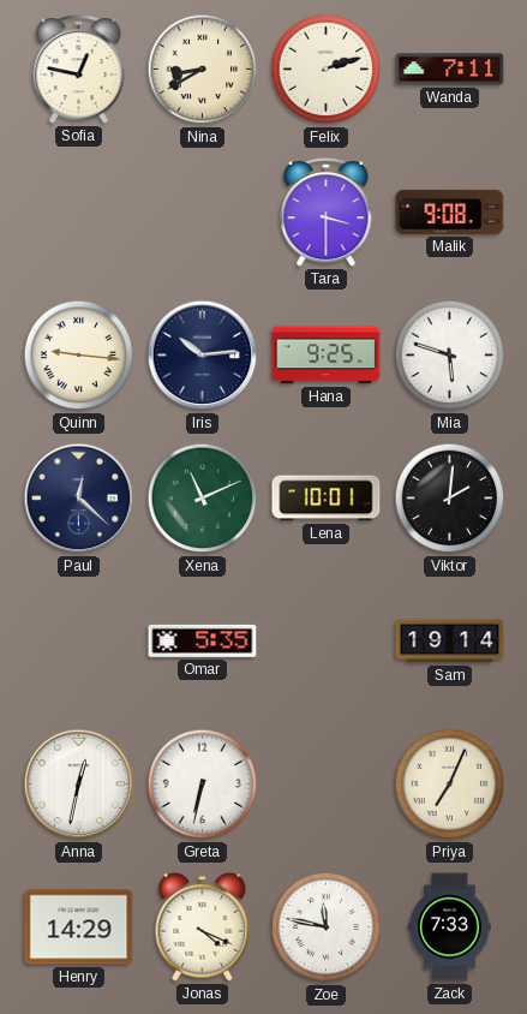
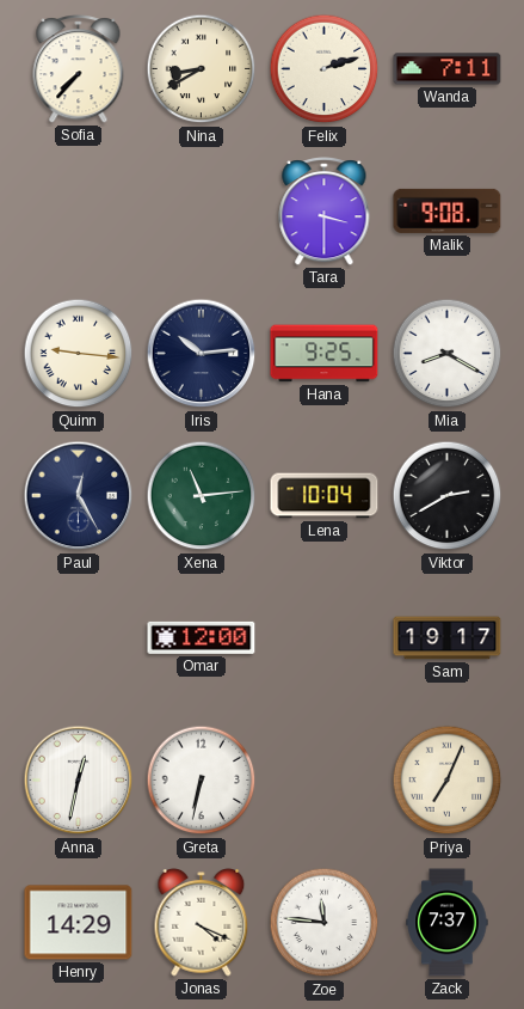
Sofia: 12:47 -> 7:37 (79, 69)
Mia: 5:48 -> 8:20 (448, 354)
Paul: 12:22 -> 12:25 (79, 496)
Xena: 11:11 -> 11:14 (202, 496)
Lena: 10:01 -> 10:04 (325, 496)
Viktor: 2:01 -> 2:40 (448, 496)
Omar: 5:35 -> 12:00 (202, 637)
Sam: 19:14 -> 19:17 (448, 638)
Zoe: 11:47 -> 11:46 (325, 923)
Zack: 7:33 -> 7:37 (448, 923)
